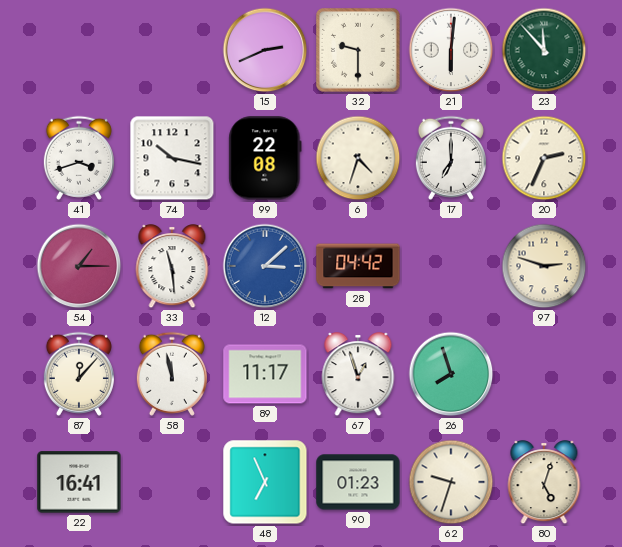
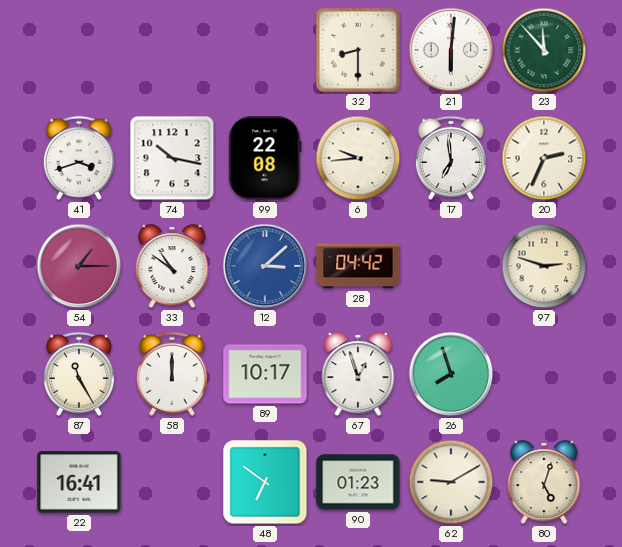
15: 2:41 -> none (265, 50)
32: 9:30 -> 8:30 (359, 51)
6: 4:33 -> 9:44 (358, 158)
17: 7:00 -> 6:59 (451, 158)
33: 11:29 -> 10:51 (172, 267)
87: 12:07 -> 11:25 (79, 374)
58: 11:58 -> 12:00 (172, 374)
89: 11:17 -> 10:17 (265, 374)
48: 6:56 -> 6:51 (265, 482)
62: 9:33 -> 9:10 (451, 482)
